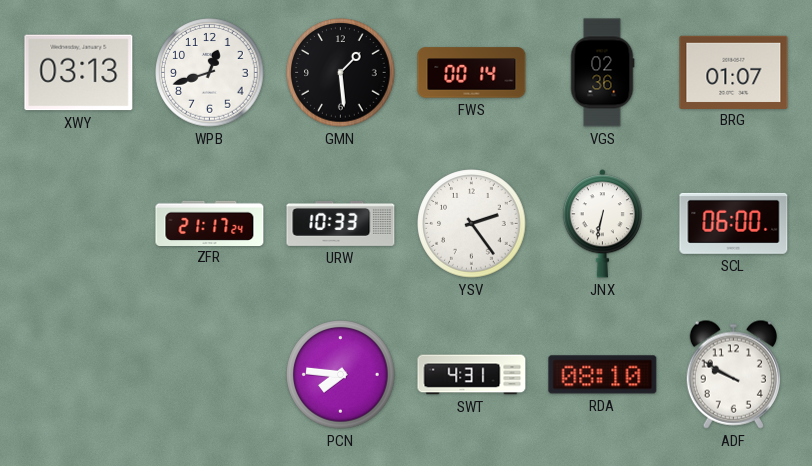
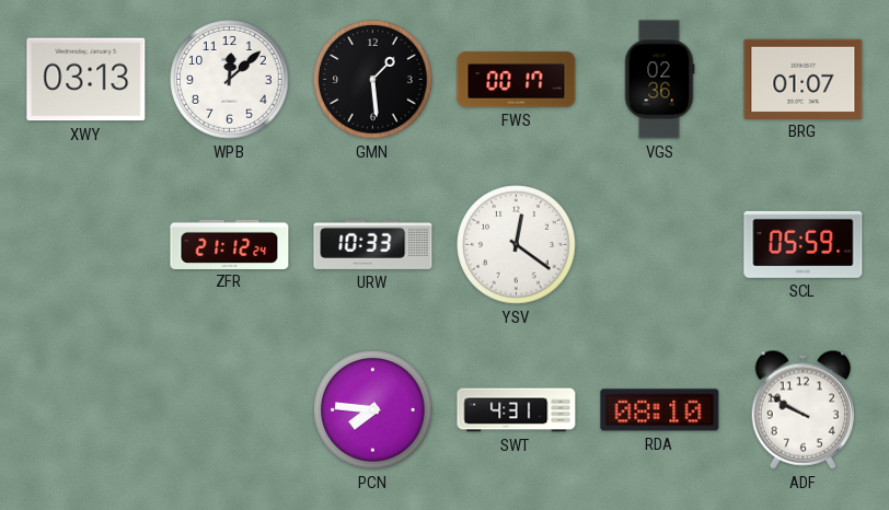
WPB: 12:42 -> 12:08 (230, 80)
FWS: 00:14 -> 00:17 (517, 80)
ZFR: 21:17 -> 21:12 (230, 244)
YSV: 2:24 -> 12:21 (517, 245)
JNX: 6:32 -> none (602, 224)
SCL: 06:00 -> 05:59 (804, 244)
